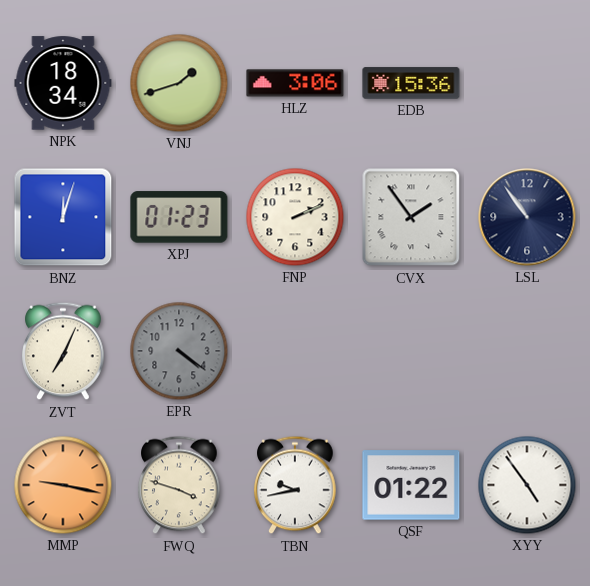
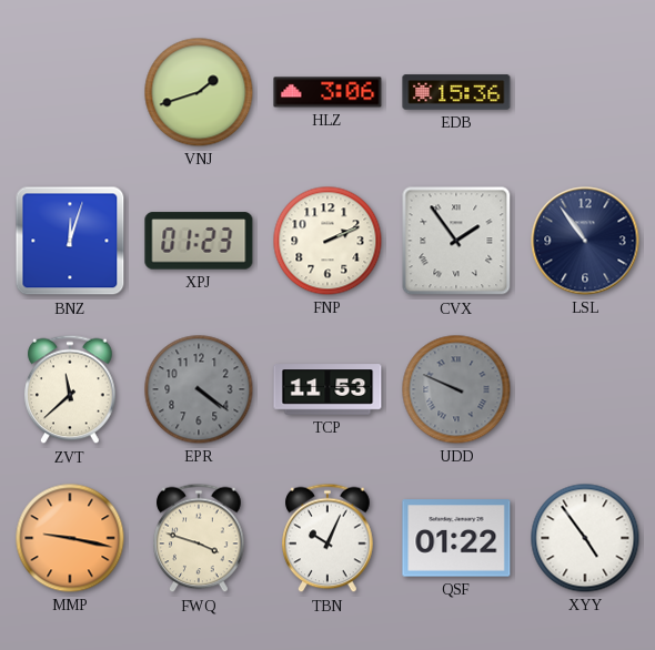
NPK: 18:34 -> none (63, 83)
ZVT: 7:04 -> 11:38 (70, 389)
TCP: none -> 11:53 (327, 389)
UDD: none -> 9:49 (456, 389)
TBN: 9:43 -> 10:04 (327, 538)
